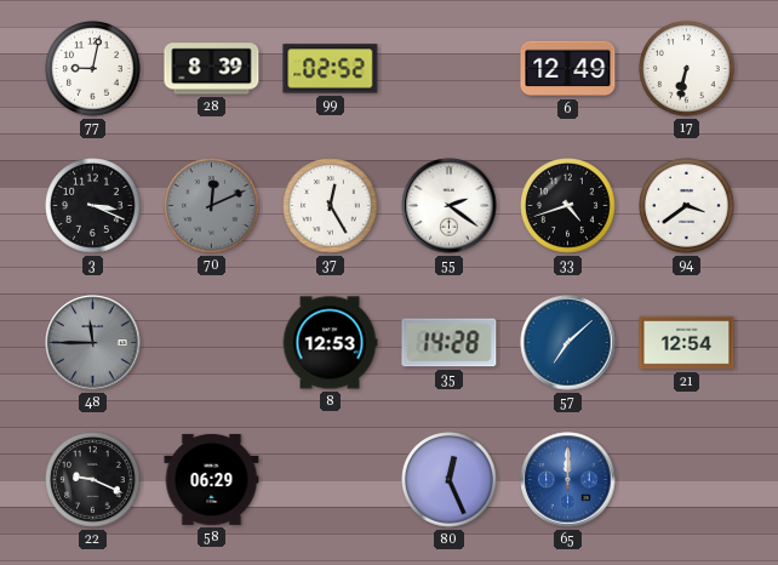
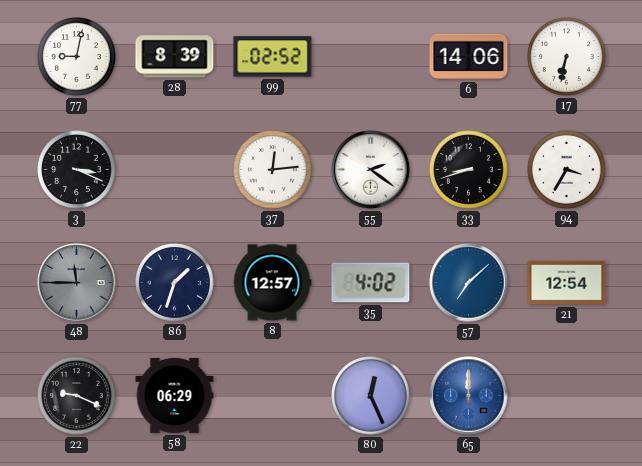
6: 12:49 -> 14:06 (469, 57)
70: 12:11 -> none (212, 206)
37: 12:25 -> 12:14 (273, 170)
33: 4:42 -> 8:42 (469, 170)
94: 3:39 -> 3:35 (567, 170)
86: none -> 1:33 (175, 283)
8: 12:53 -> 12:57 (272, 283)
35: 14:28 -> 4:02 (371, 283)
